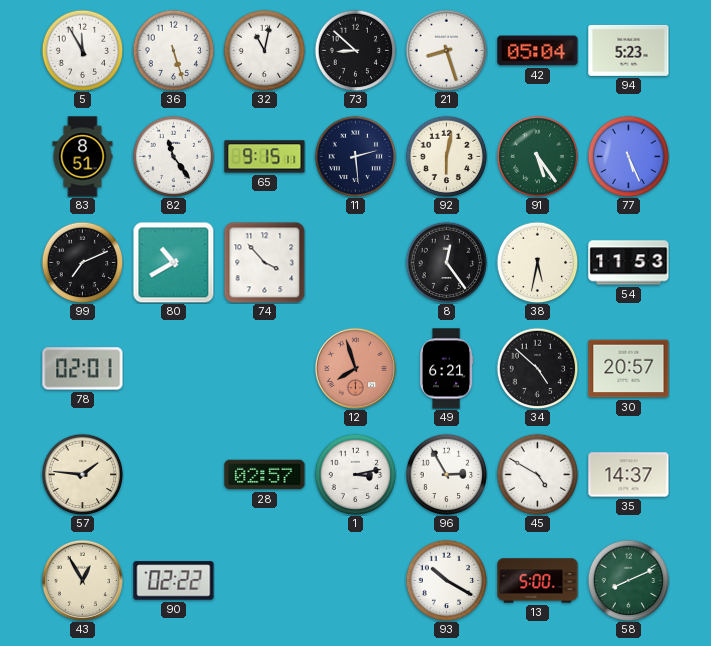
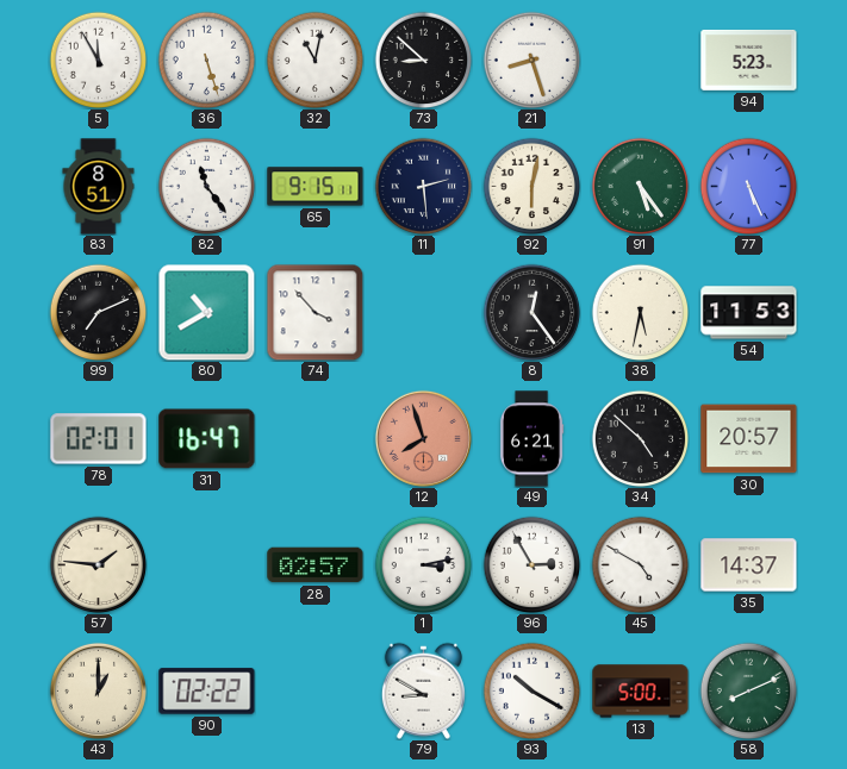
42: 05:04 -> none (538, 51)
31: none -> 16:47 (207, 439)
43: 12:55 -> 1:00 (98, 690)
79: none -> 8:50 (423, 690)
